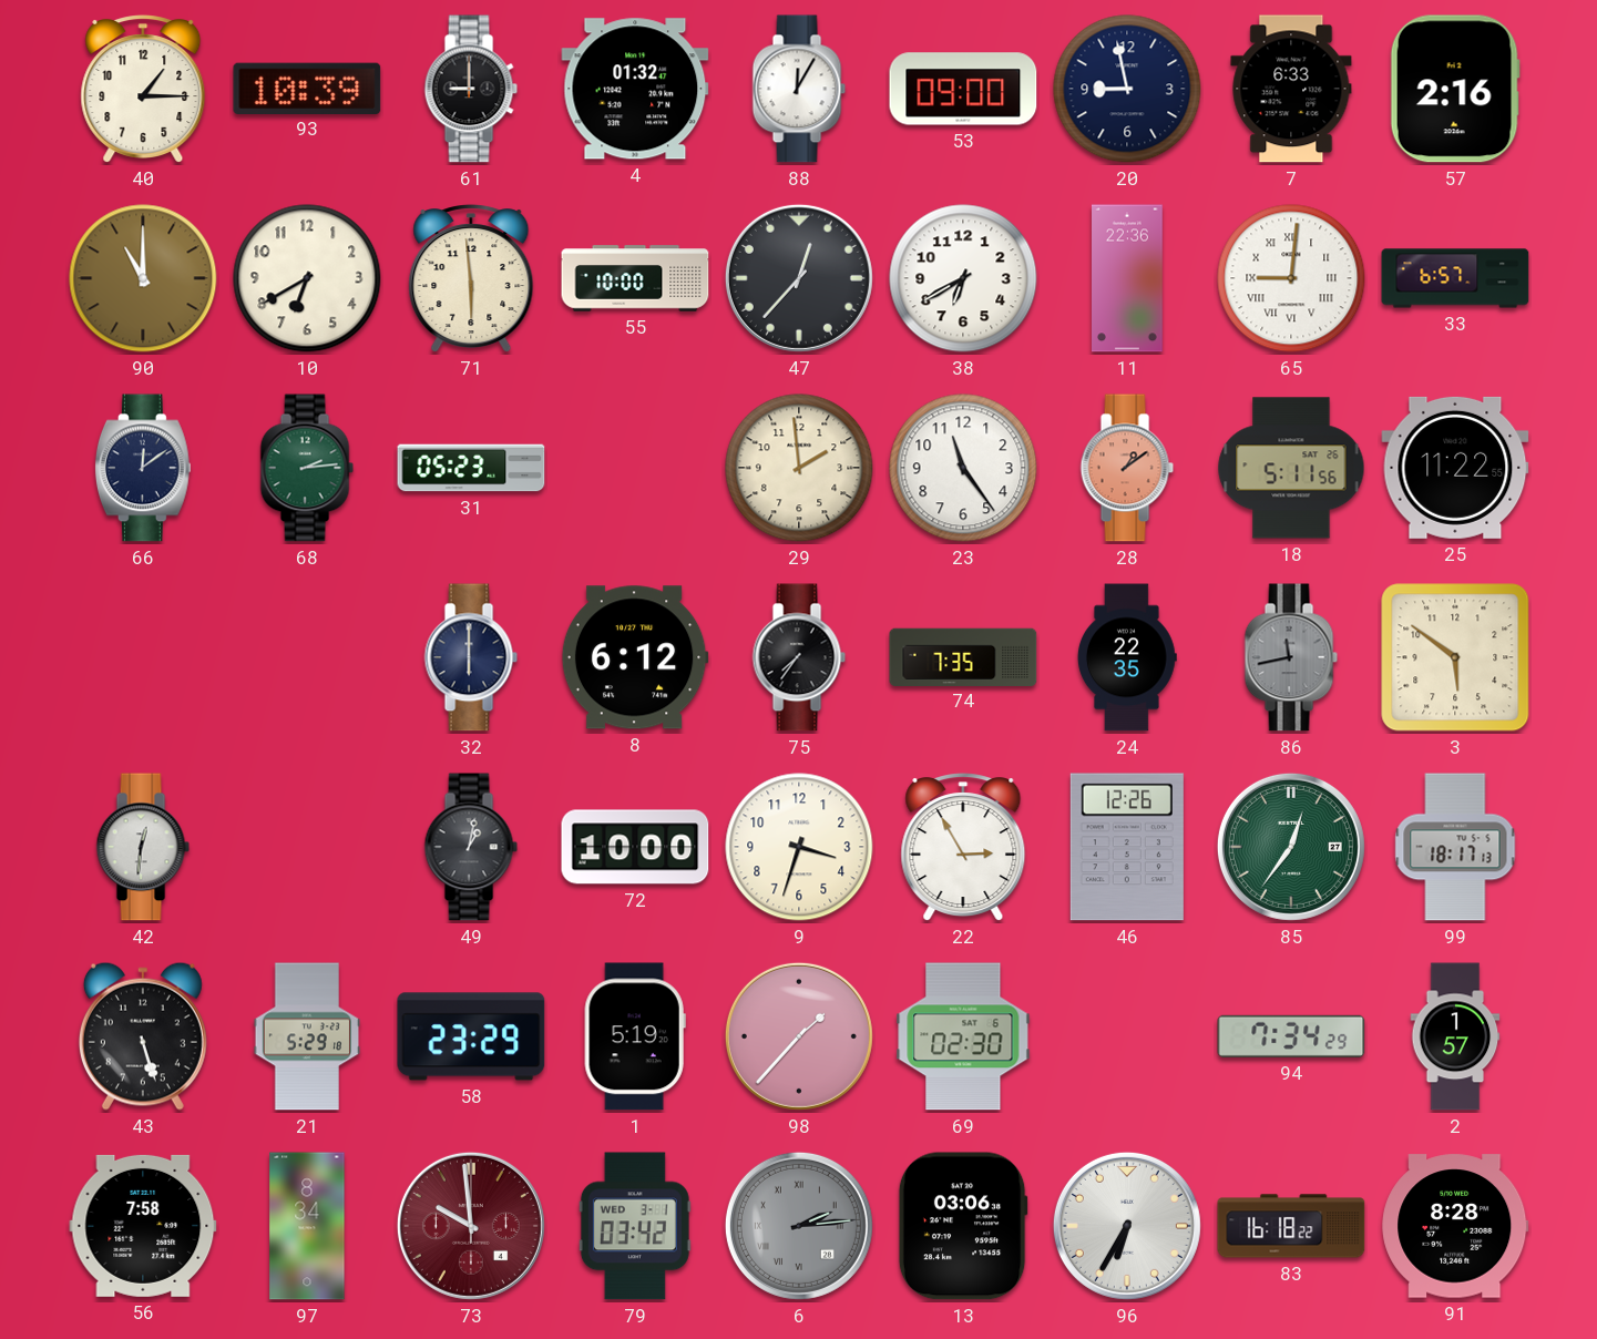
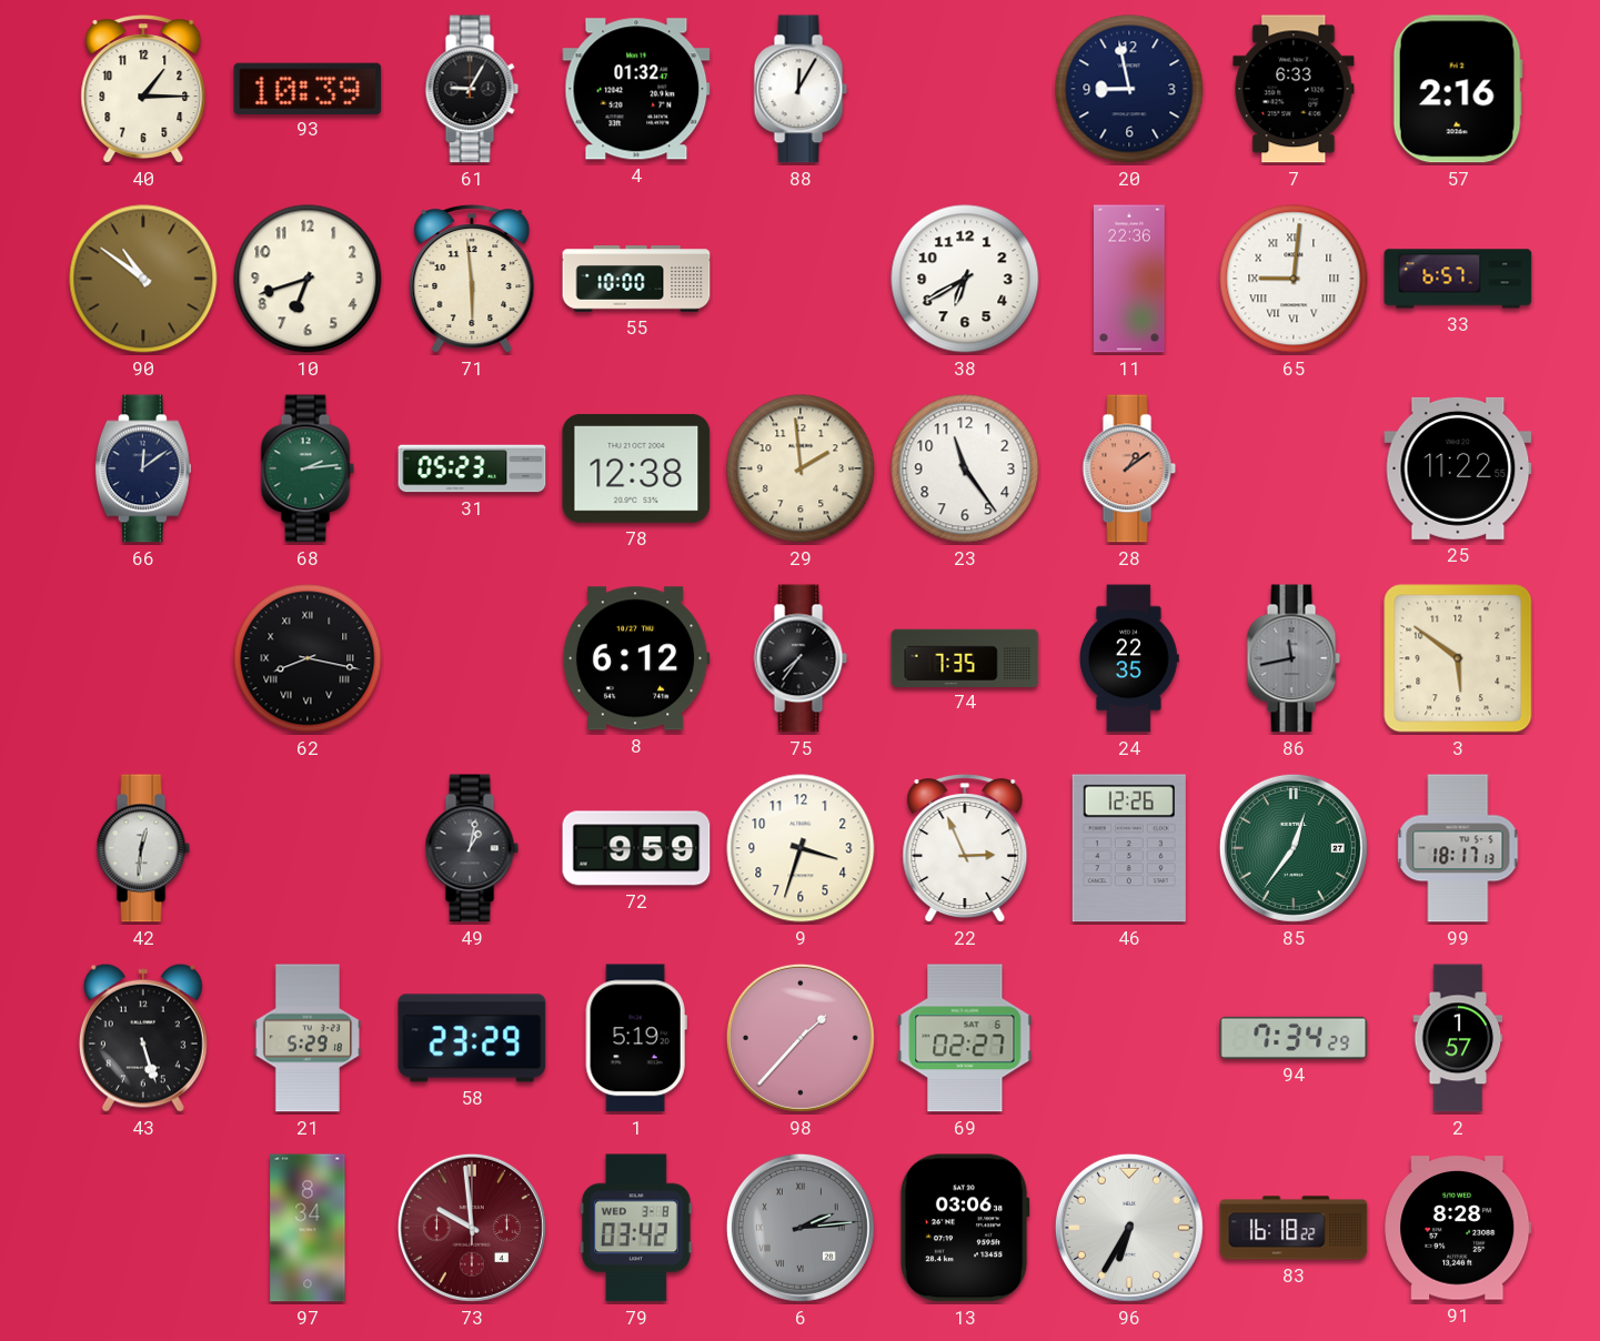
61: 9:00 -> 9:05 (472, 89)
53: 09:00 -> none (963, 89)
90: 11:00 -> 10:51 (143, 279)
10: 6:40 -> 6:42 (308, 279)
47: 12:37 -> none (799, 278)
78: none -> 12:38 (636, 468)
18: 5:11 -> none (1291, 468)
62: none -> 8:17 (308, 658)
32: 6:00 -> none (471, 657)
72: 10:00 -> 9:59 (636, 848)
22: 2:55 -> 2:56 (965, 849)
69: 02:30 -> 02:27 (965, 1038)
56: 7:58 -> none (143, 1226)
79 date: WED 3-1 -> WED 3-8 (636, 1228)
